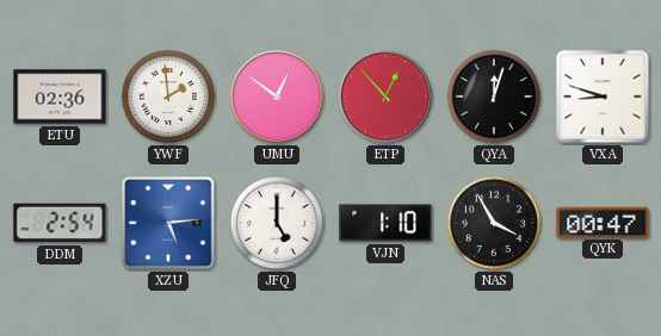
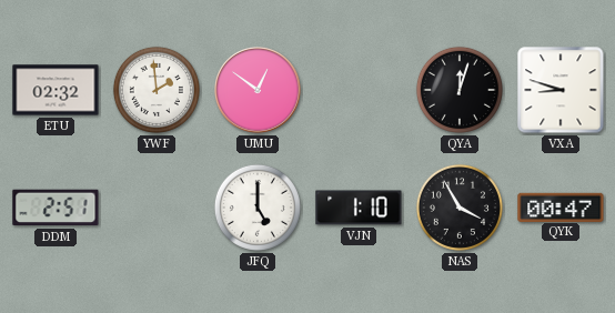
ETU: 02:36 -> 02:32 (56, 90)
ETP: 12:53 -> none (385, 97)
DDM: 2:54 -> 2:51 (56, 208)
XZU: 5:14 -> none (169, 224)
